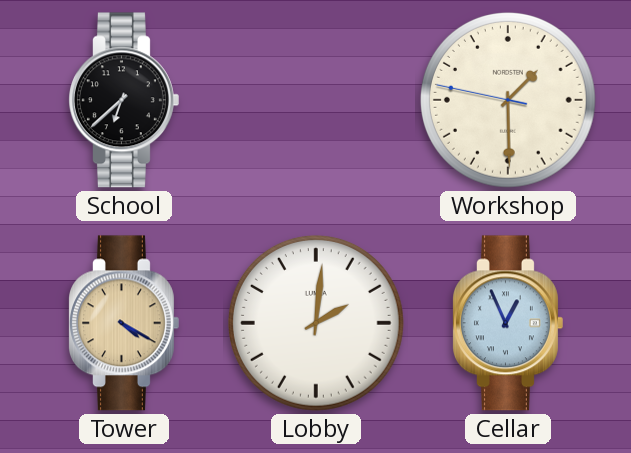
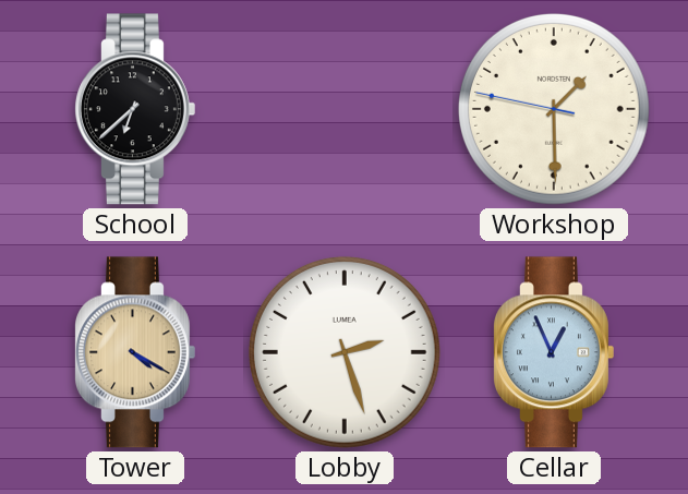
Lobby: 2:01 -> 2:27 (345, 352)
